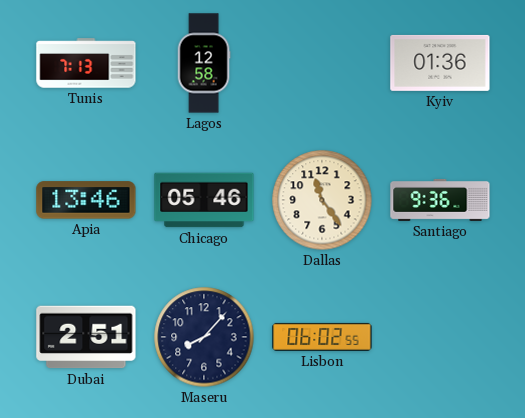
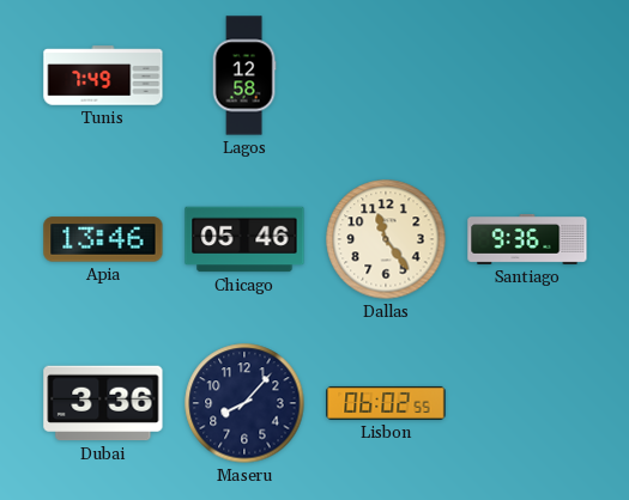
Tunis: 7:13 -> 7:49 (103, 75)
Kyiv: 01:36 -> none (440, 63)
Dubai: 2:51 -> 3:36 (103, 403)
